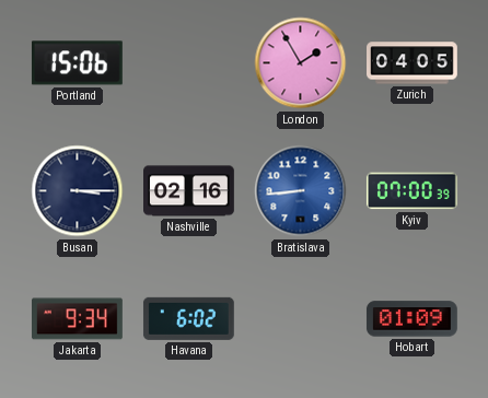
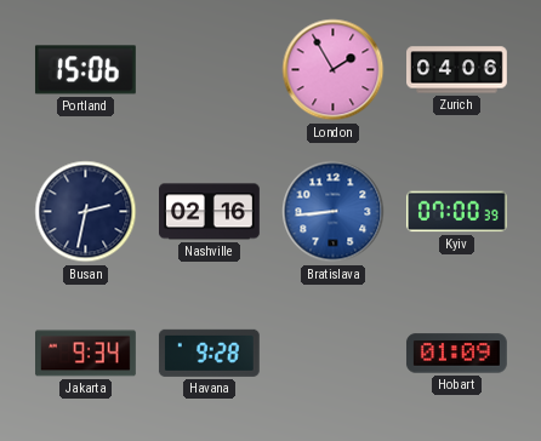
Zurich: 04:05 -> 04:06 (457, 70)
Busan: 3:15 -> 2:32 (86, 212)
Havana: 6:02 -> 9:28 (209, 353)
